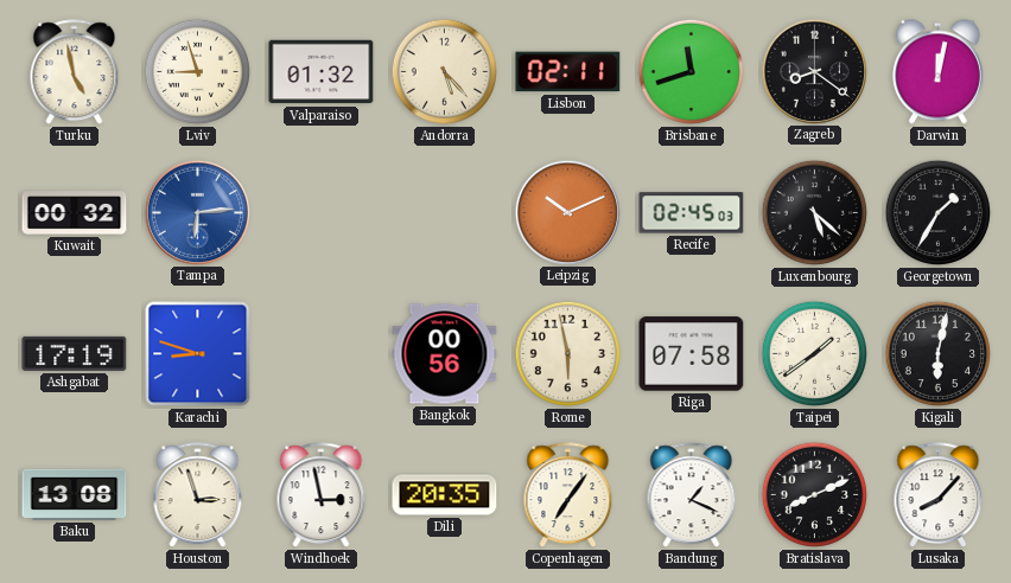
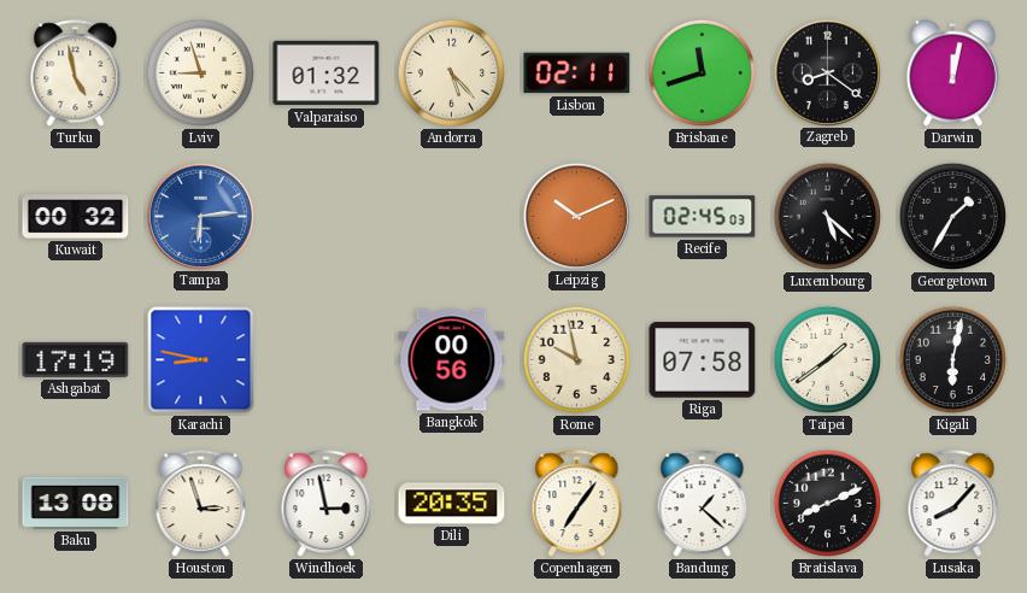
Karachi: 8:48 -> 8:47 (201, 360)
Rome: 5:58 -> 9:58 (577, 360)
Bandung: 1:19 -> 1:22 (703, 504)
